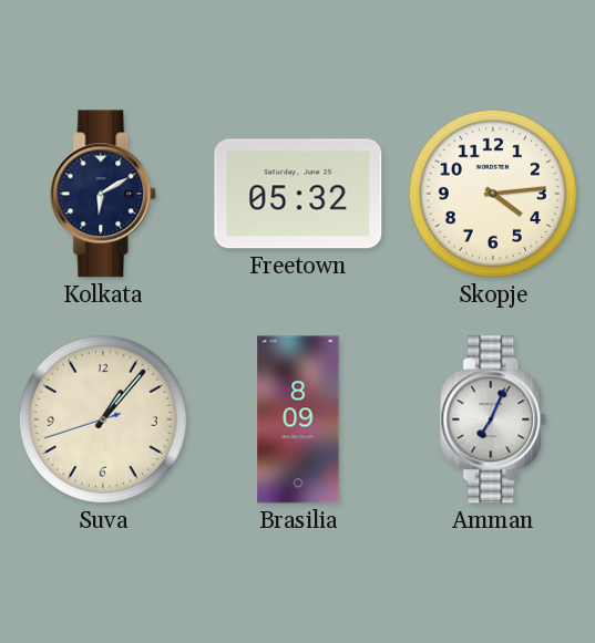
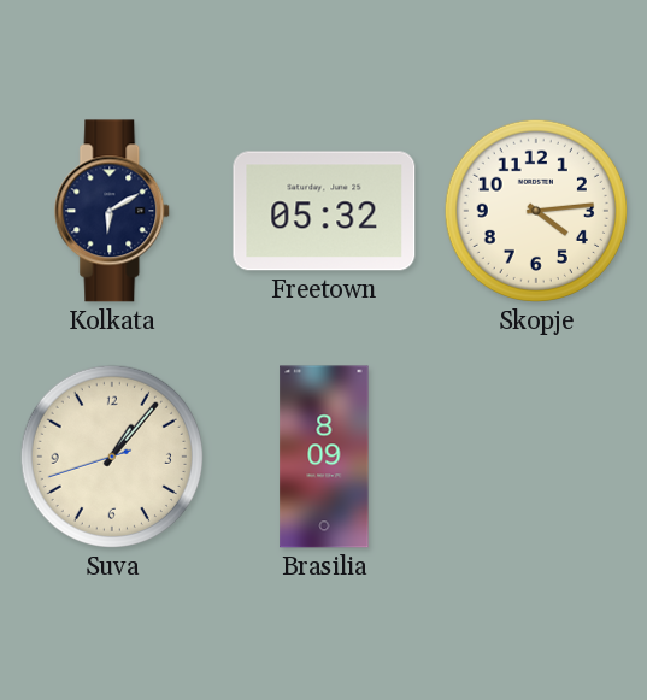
Amman: 7:04 -> none (494, 419)
